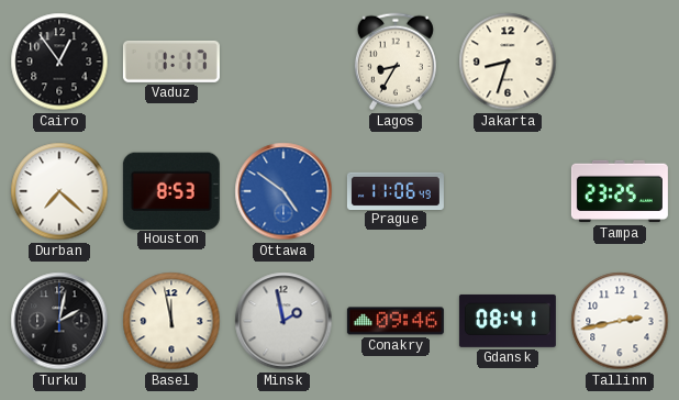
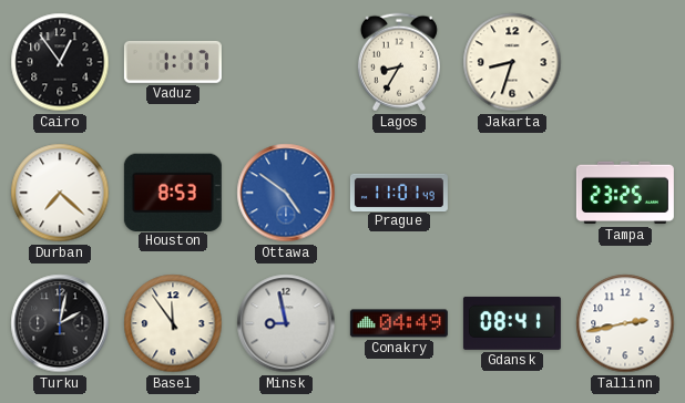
Prague: 11:06 -> 11:01 (399, 192)
Basel: 11:58 -> 11:54 (173, 323)
Minsk: 1:58 -> 8:58 (286, 323)
Conakry: 09:46 -> 04:49 (399, 323)
